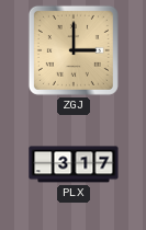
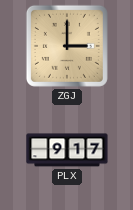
PLX: 3:17 -> 9:17 (67, 150)
